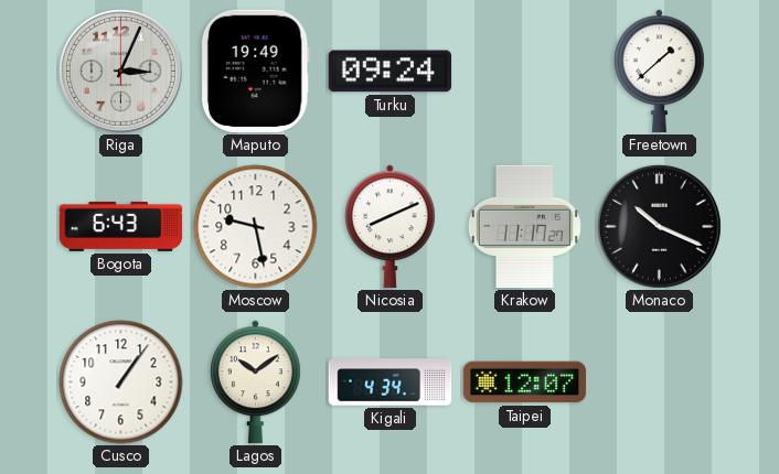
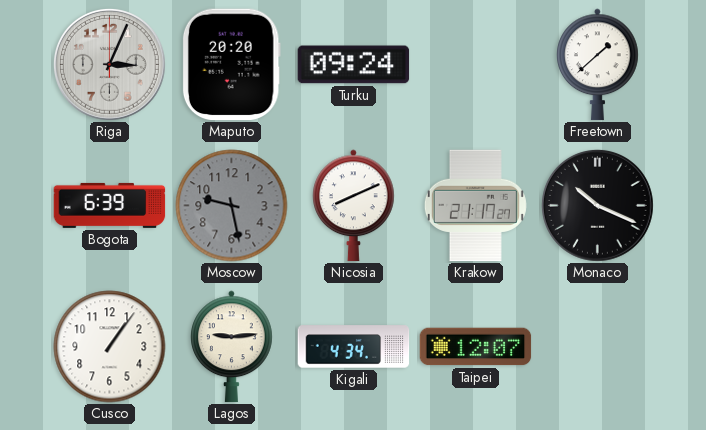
Maputo: 19:49 -> 20:20 (231, 65)
Bogota: 6:43 -> 6:39 (110, 205)
Moscow dial: white -> grey (232, 206)
Krakow: 11:17 -> 21:17 (475, 206)
Lagos: 10:09 -> 9:14 (232, 347)
